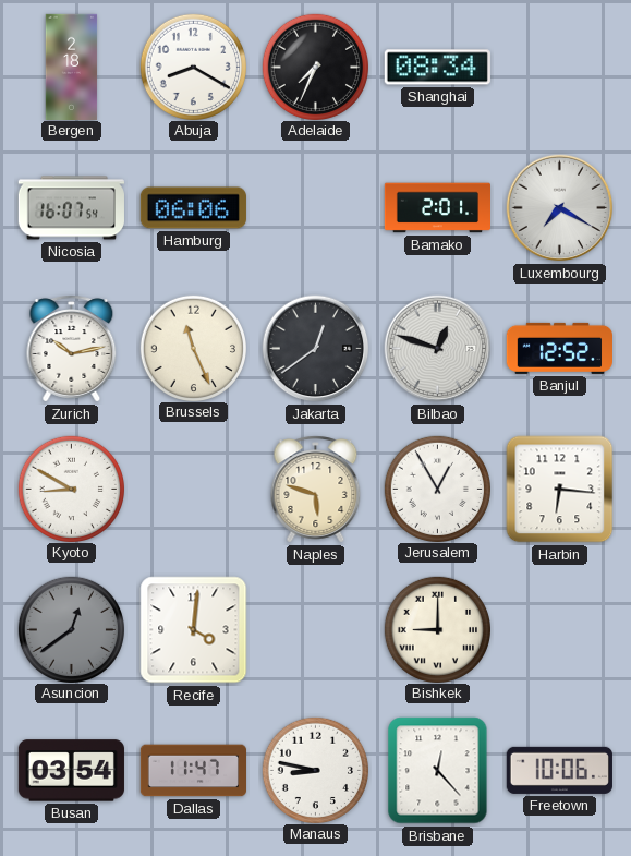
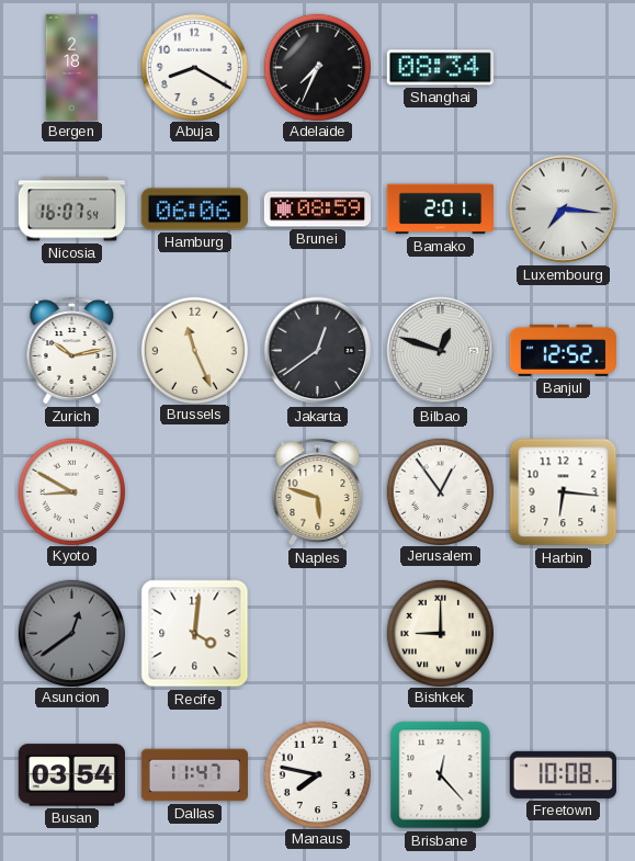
Brunei: none -> 08:59 (317, 209)
Luxembourg: 7:20 -> 7:16 (564, 209)
Jerusalem: 12:55 -> 12:54 (440, 491)
Manaus: 8:47 -> 7:47 (317, 774)
Freetown: 10:06 -> 10:08 (563, 774)
